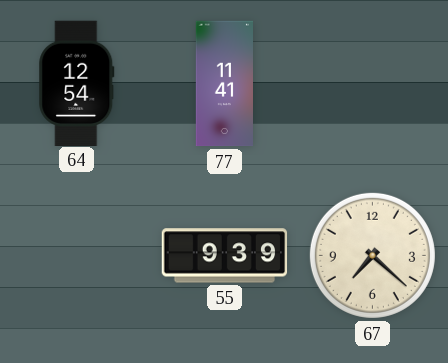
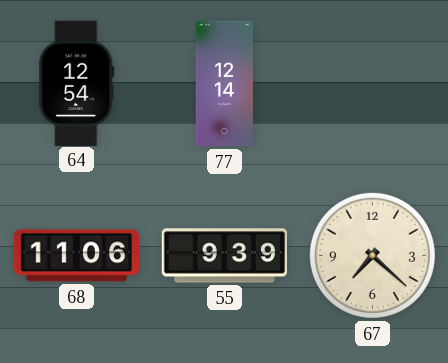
77: 11:41 -> 12:14 (224, 84)
68: none -> 11:06 (77, 256)
